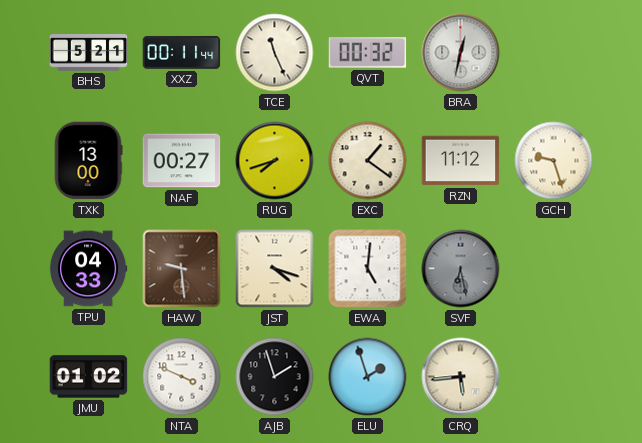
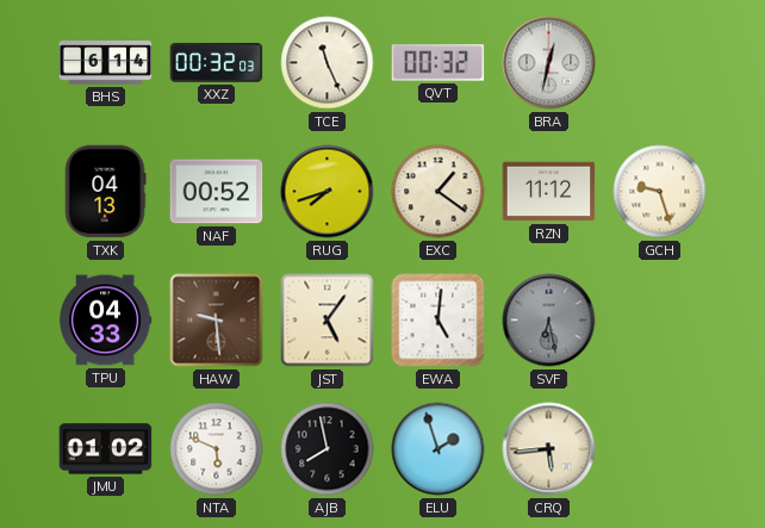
BHS: 5:21 -> 6:14 (106, 63)
XXZ: 00:11 -> 00:32 (217, 62)
TXK: 13:00 -> 04:13 (105, 192)
NAF: 00:27 -> 00:52 (217, 192)
JST: 4:18 -> 5:06 (328, 321)
NTA: 3:49 -> 5:49 (217, 449)
AJB: 1:57 -> 7:58 (328, 449)
